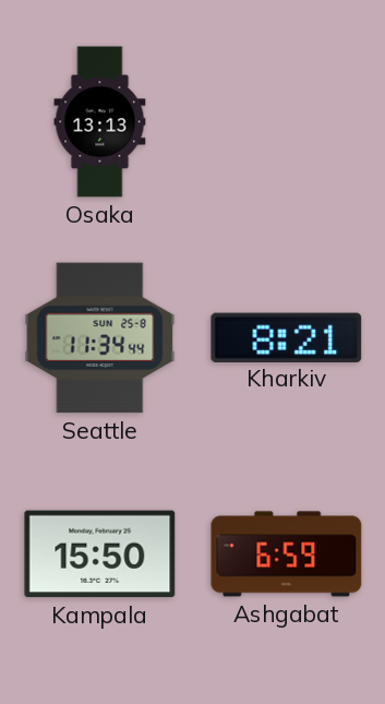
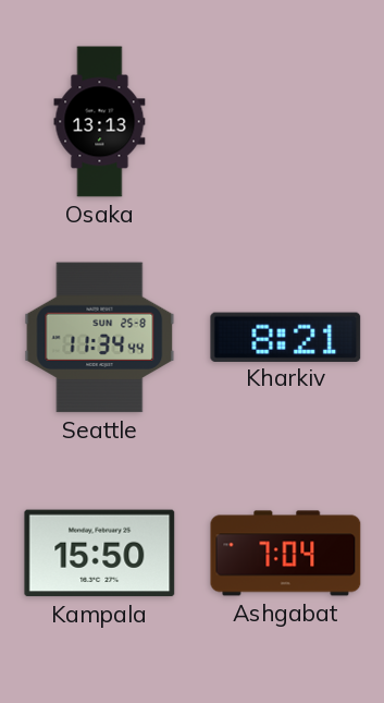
Ashgabat: 6:59 -> 7:04 (286, 554)
